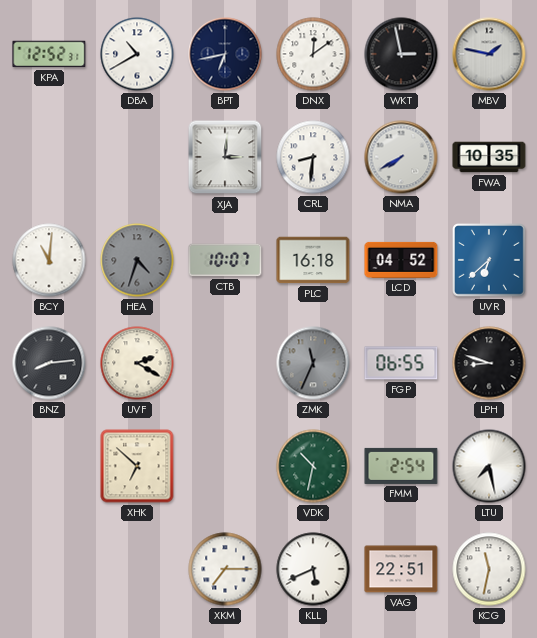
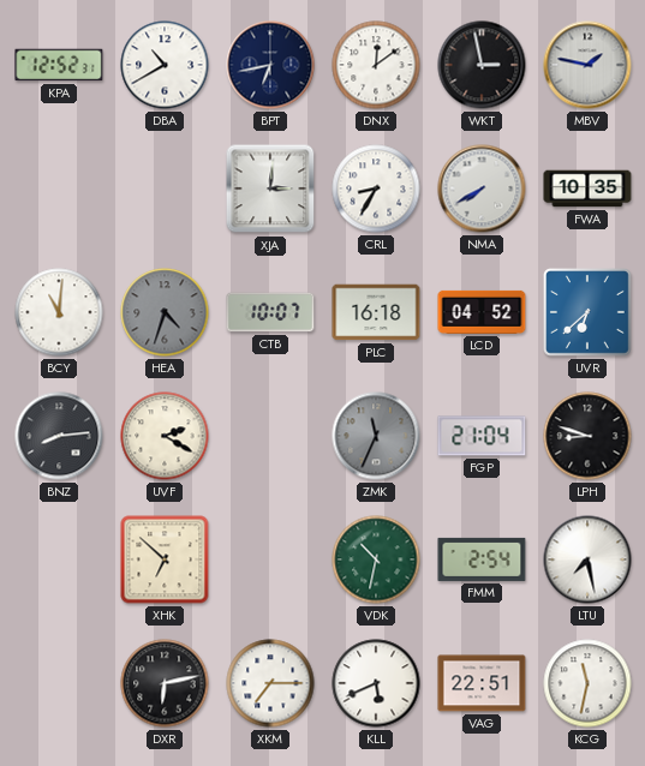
CRL: 8:31 -> 8:35 (376, 188)
FGP: 06:55 -> 21:04 (482, 436)
DXR: none -> 6:13 (165, 683)
